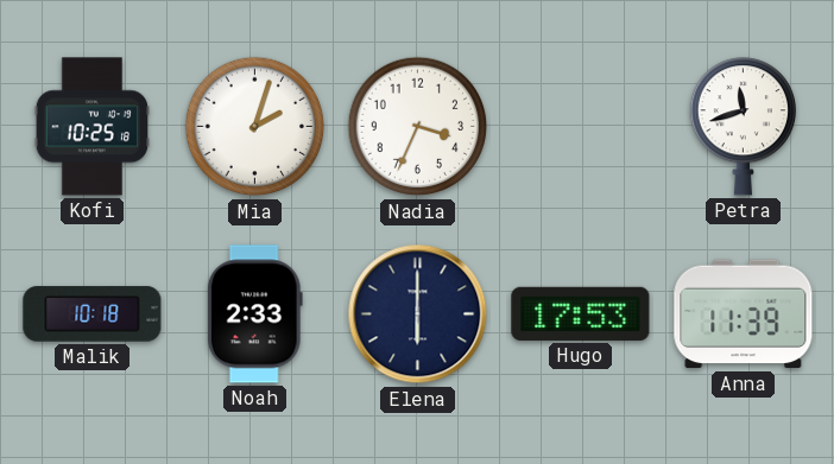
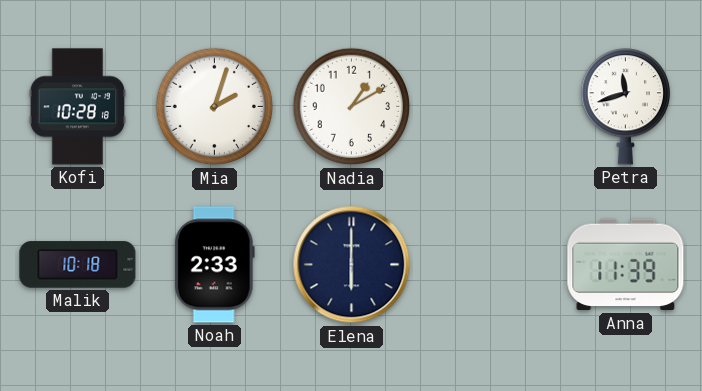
Kofi: 10:25 -> 10:28 (77, 107)
Nadia: 3:34 -> 1:10 (352, 107)
Hugo: 17:53 -> none (581, 313)
